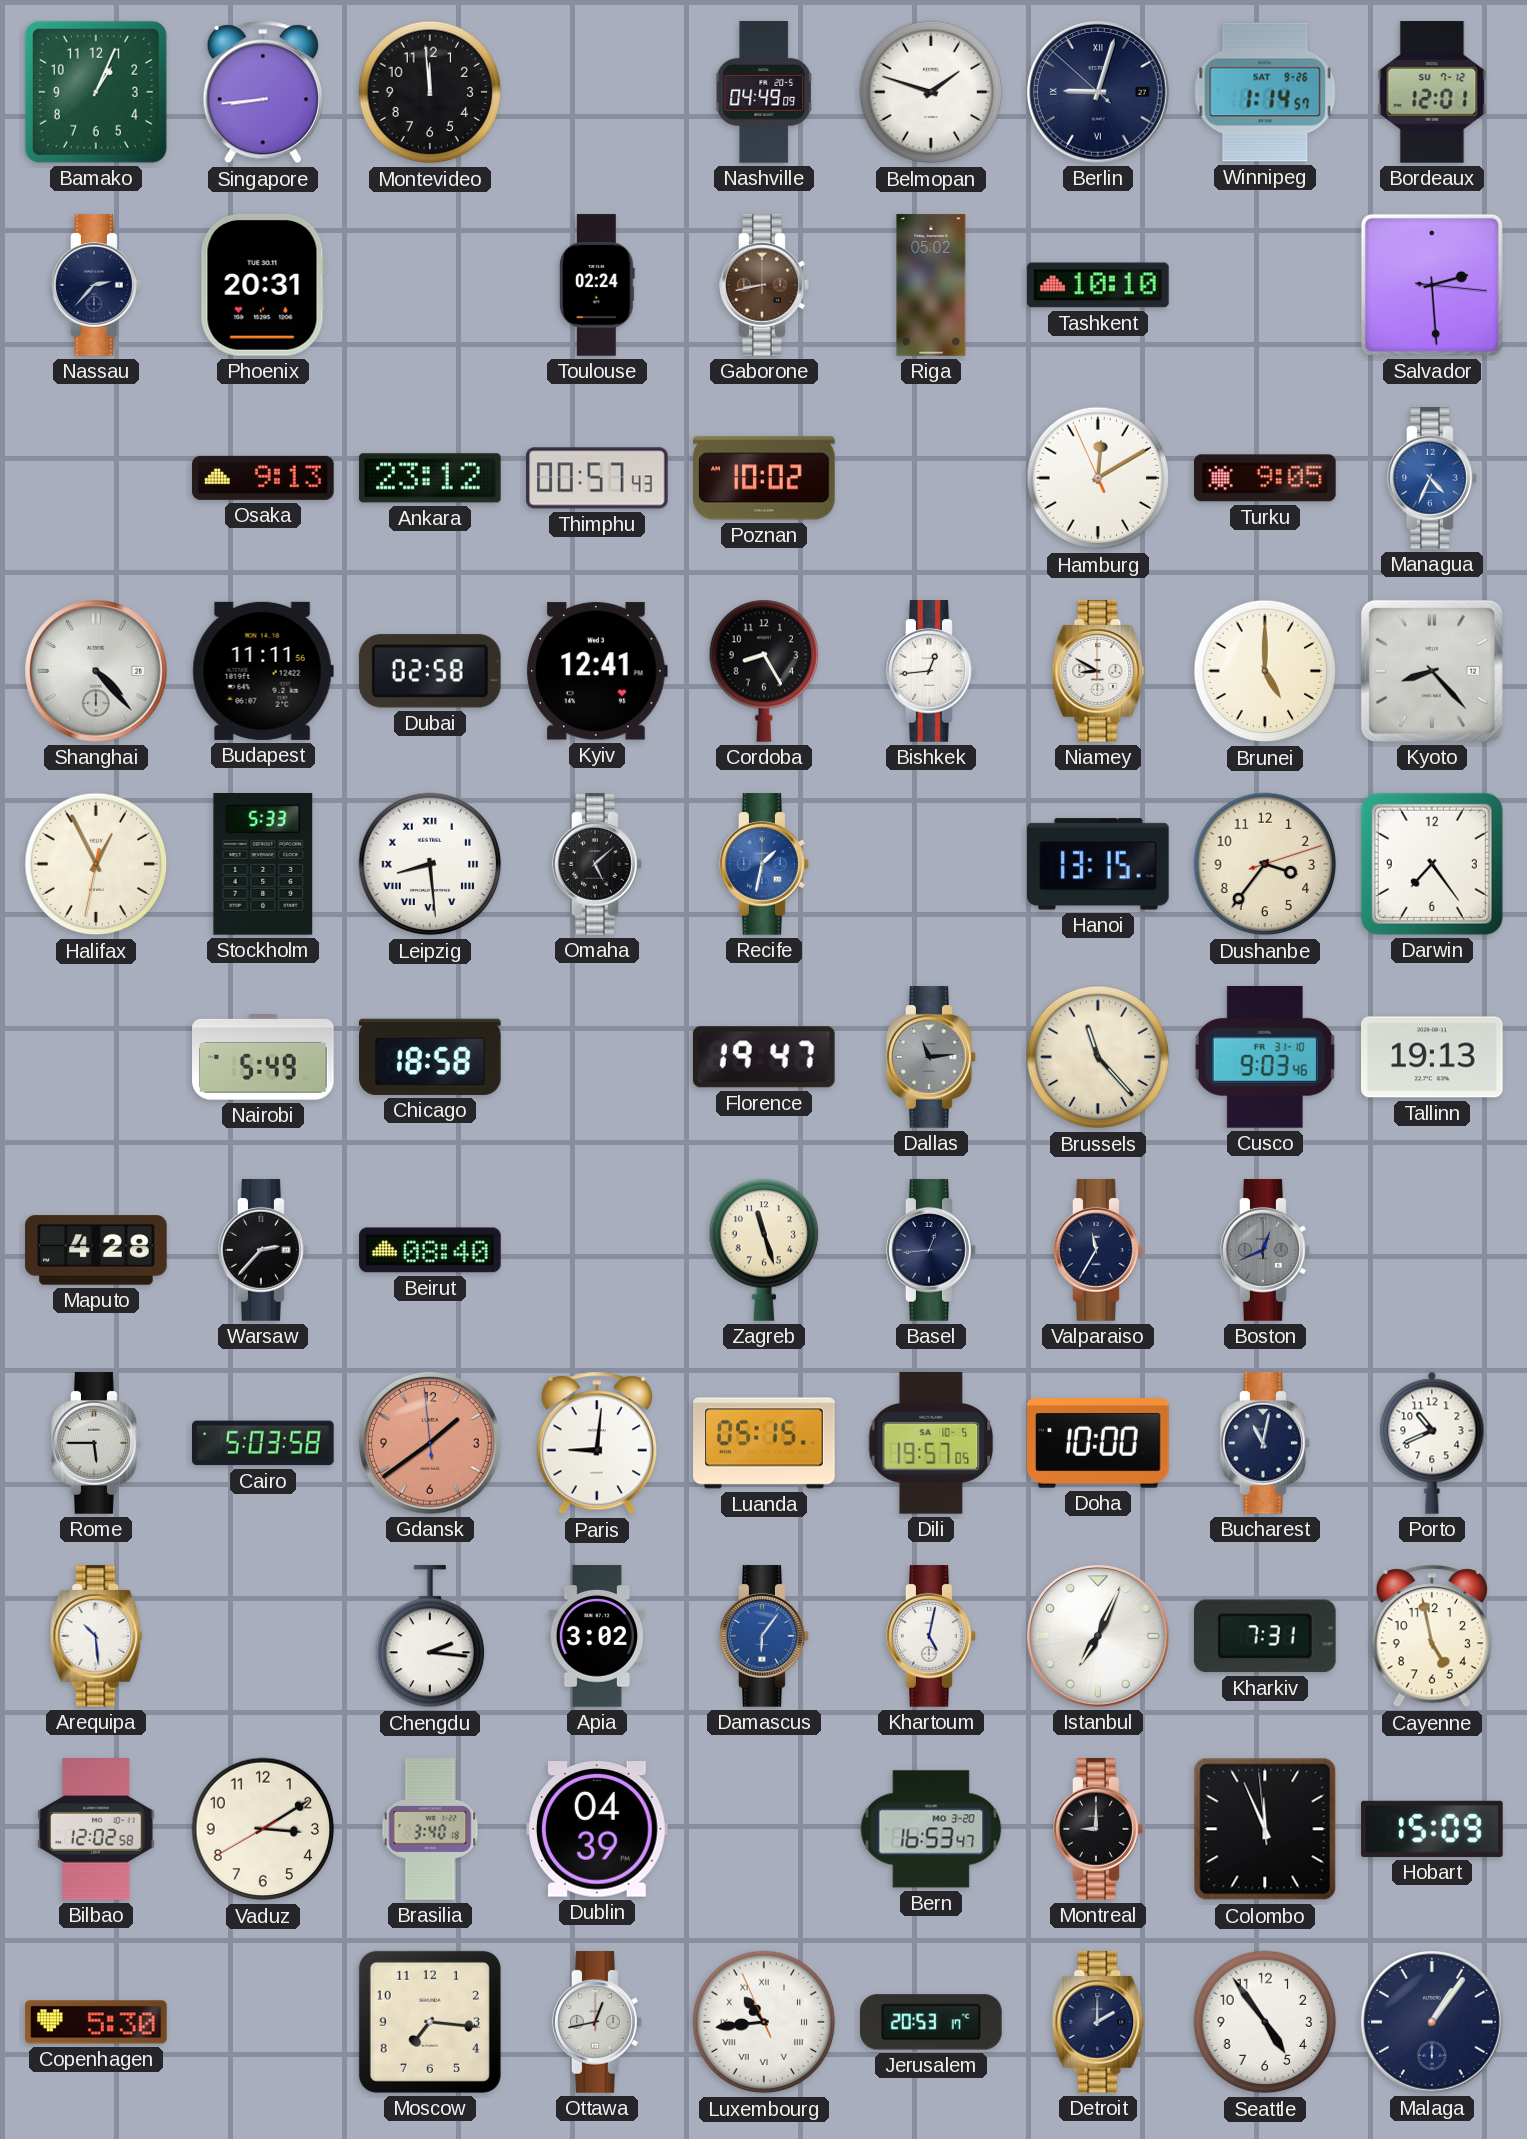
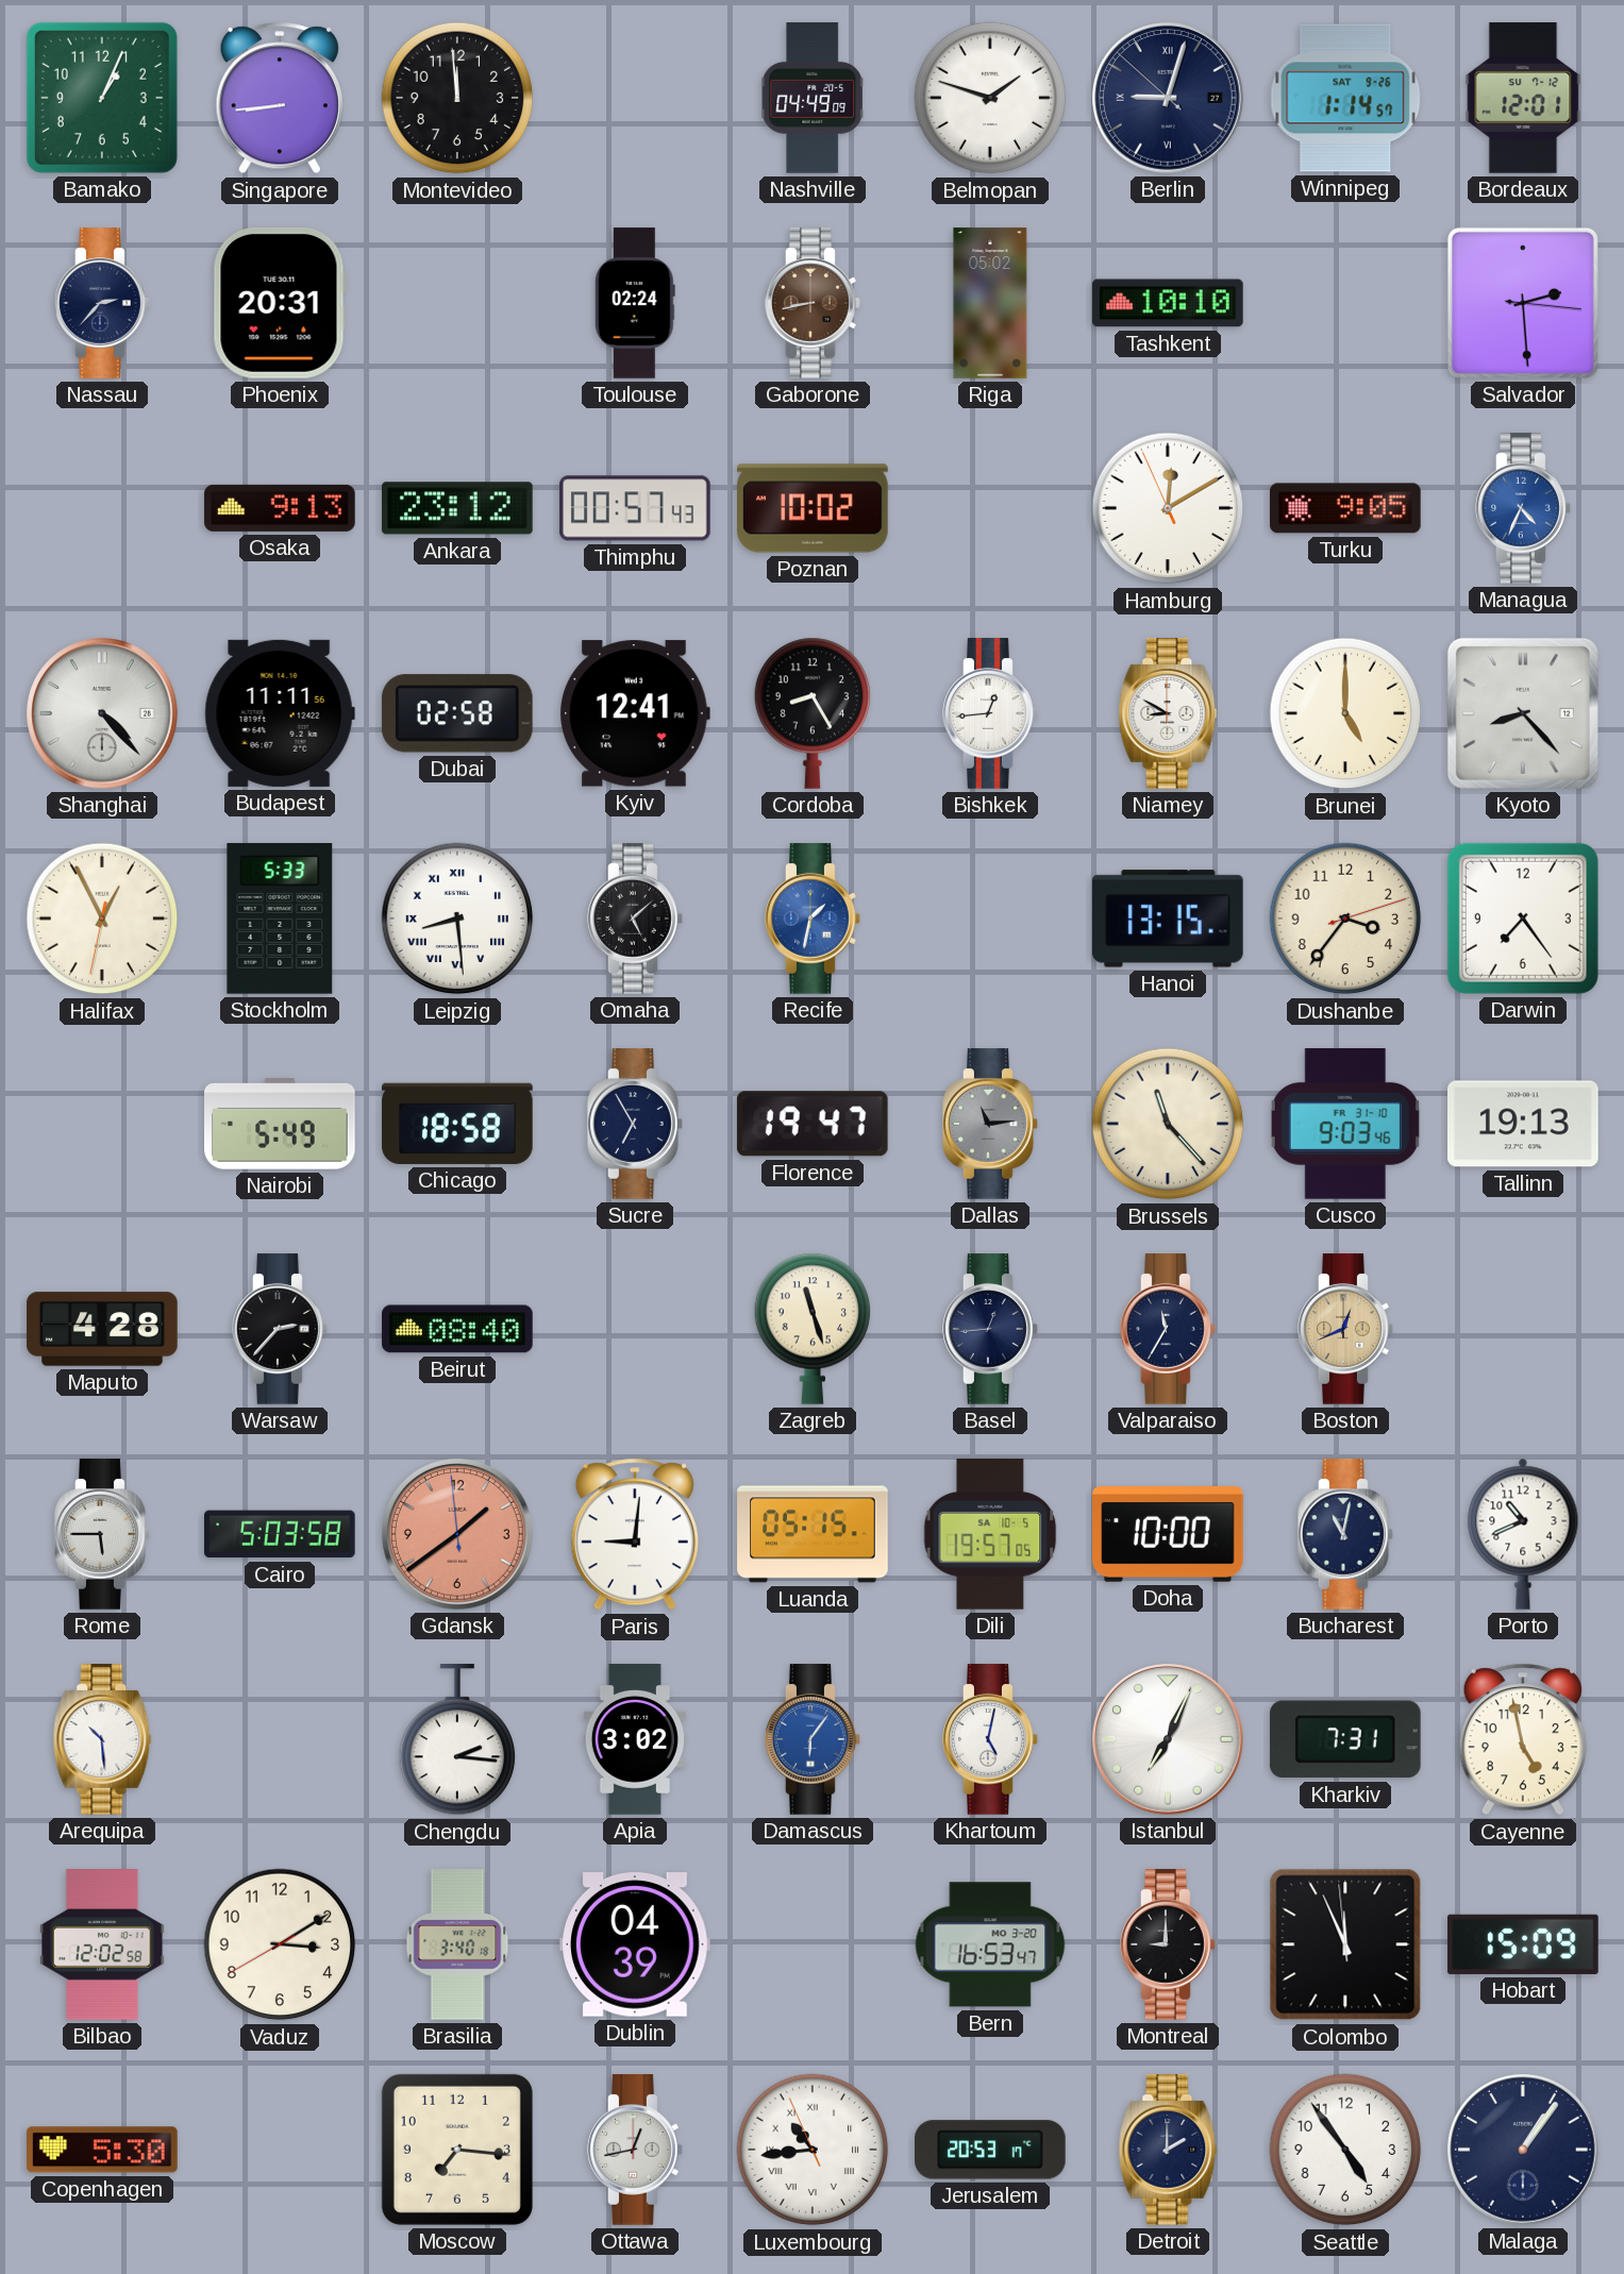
Sucre: none -> 6:55 (635, 1124)
Boston dial: grey -> champagne (1345, 1329)
